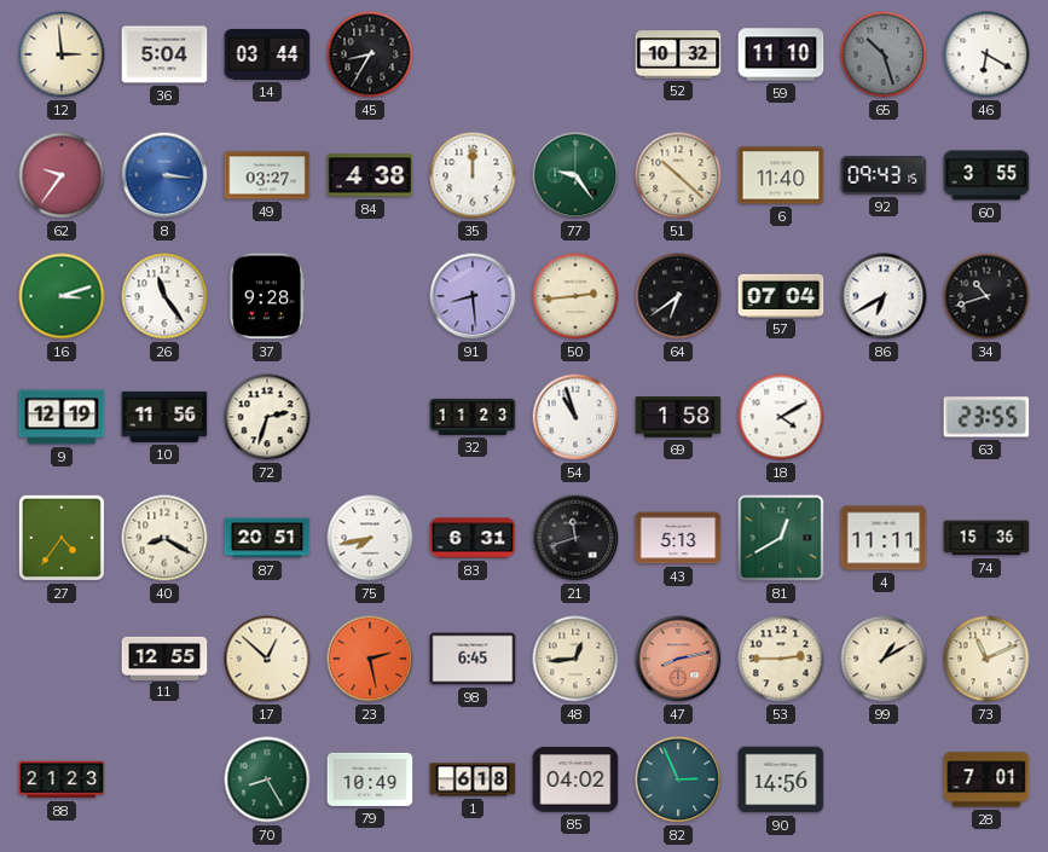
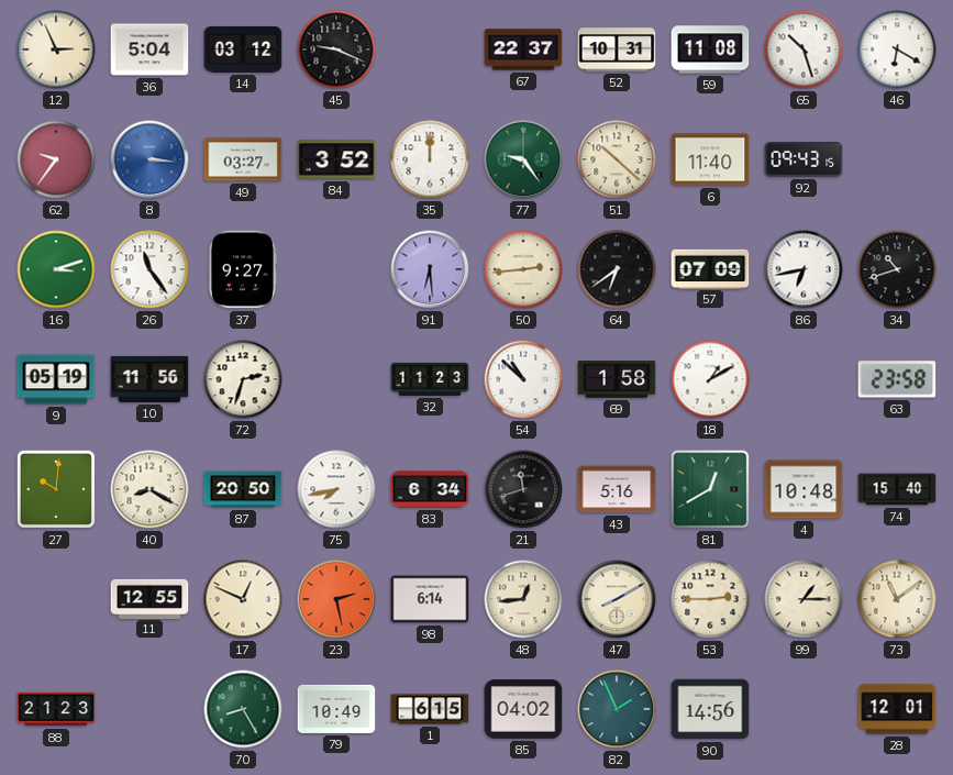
12: 2:59 -> 2:56 (56, 49)
14: 03:44 -> 03:12 (243, 49)
45: 8:35 -> 9:19 (336, 49)
67: none -> 22:37 (523, 49)
52: 10:32 -> 10:31 (617, 49)
59: 11:10 -> 11:08 (710, 49)
65 dial: grey -> white (804, 49)
84: 4:38 -> 3:52 (336, 159)
60: 3:55 -> none (986, 175)
37: 9:28 -> 9:27 (242, 269)
91: 8:29 -> 6:29 (430, 269)
57: 07:04 -> 07:09 (710, 268)
86: 6:40 -> 6:43 (804, 269)
9: 12:19 -> 05:19 (56, 379)
54: 10:57 -> 10:52 (523, 379)
18: 4:10 -> 1:10 (710, 379)
63: 23:55 -> 23:58 (897, 379)
27: 4:36 -> 10:01 (56, 489)
87: 20:51 -> 20:50 (243, 489)
83: 6:31 -> 6:34 (430, 489)
43: 5:13 -> 5:16 (617, 489)
4: 11:11 -> 10:48 (804, 489)
74: 15:36 -> 15:40 (897, 489)
17: 12:52 -> 12:49 (243, 599)
98: 6:45 -> 6:14 (430, 599)
47: 8:13 -> 8:10 (617, 599)
47 dial: salmon -> cream (617, 599)
99: 1:10 -> 1:15 (804, 599)
73: 11:11 -> 11:09 (897, 599)
1: 6:18 -> 6:15 (430, 709)
82: 2:56 -> 1:56 (617, 709)
28: 7:01 -> 12:01 (897, 709)
